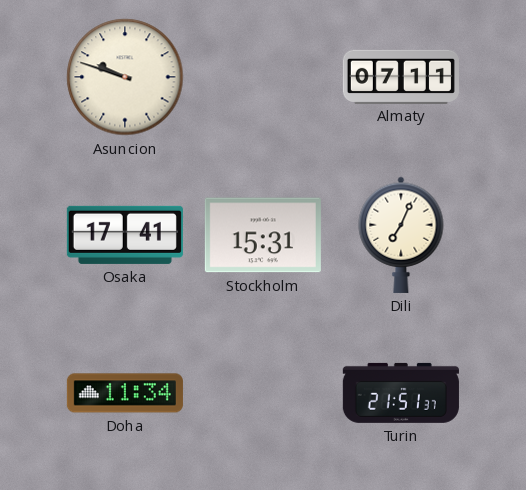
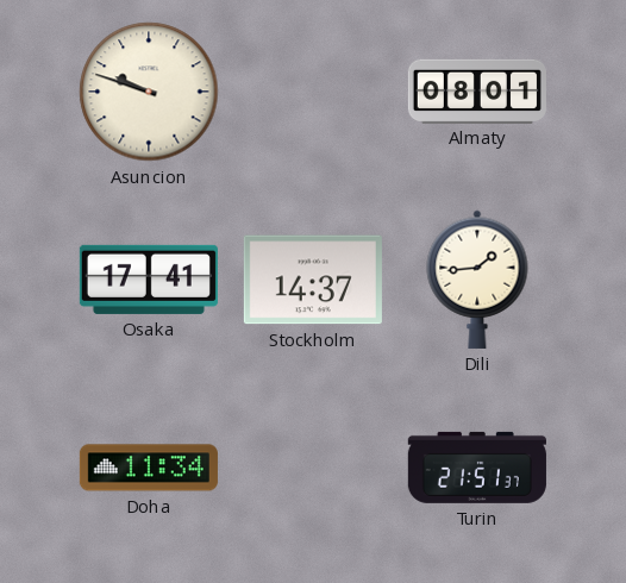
Almaty: 07:11 -> 08:01 (477, 90)
Stockholm: 15:31 -> 14:37 (313, 280)
Dili: 7:04 -> 1:44 (477, 280)
